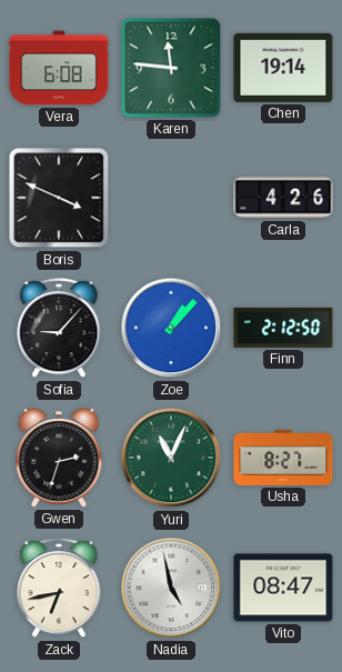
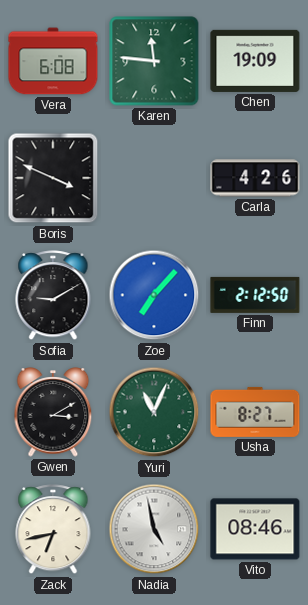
Chen: 19:14 -> 19:09 (255, 61)
Sofia: 9:07 -> 9:10 (53, 296)
Zoe: 1:07 -> 7:07 (154, 295)
Gwen: 2:33 -> 3:10 (53, 412)
Vito: 08:47 -> 08:46 (255, 529)
